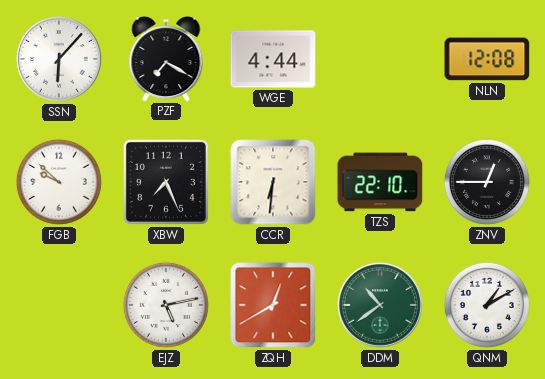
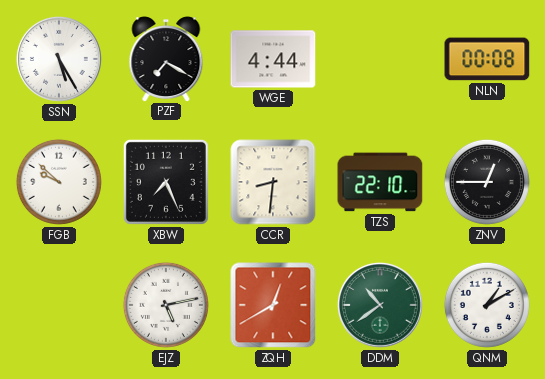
SSN: 6:07 -> 5:25 (59, 59)
NLN: 12:08 -> 00:08 (487, 59)
CCR: 6:31 -> 8:31 (273, 182)
